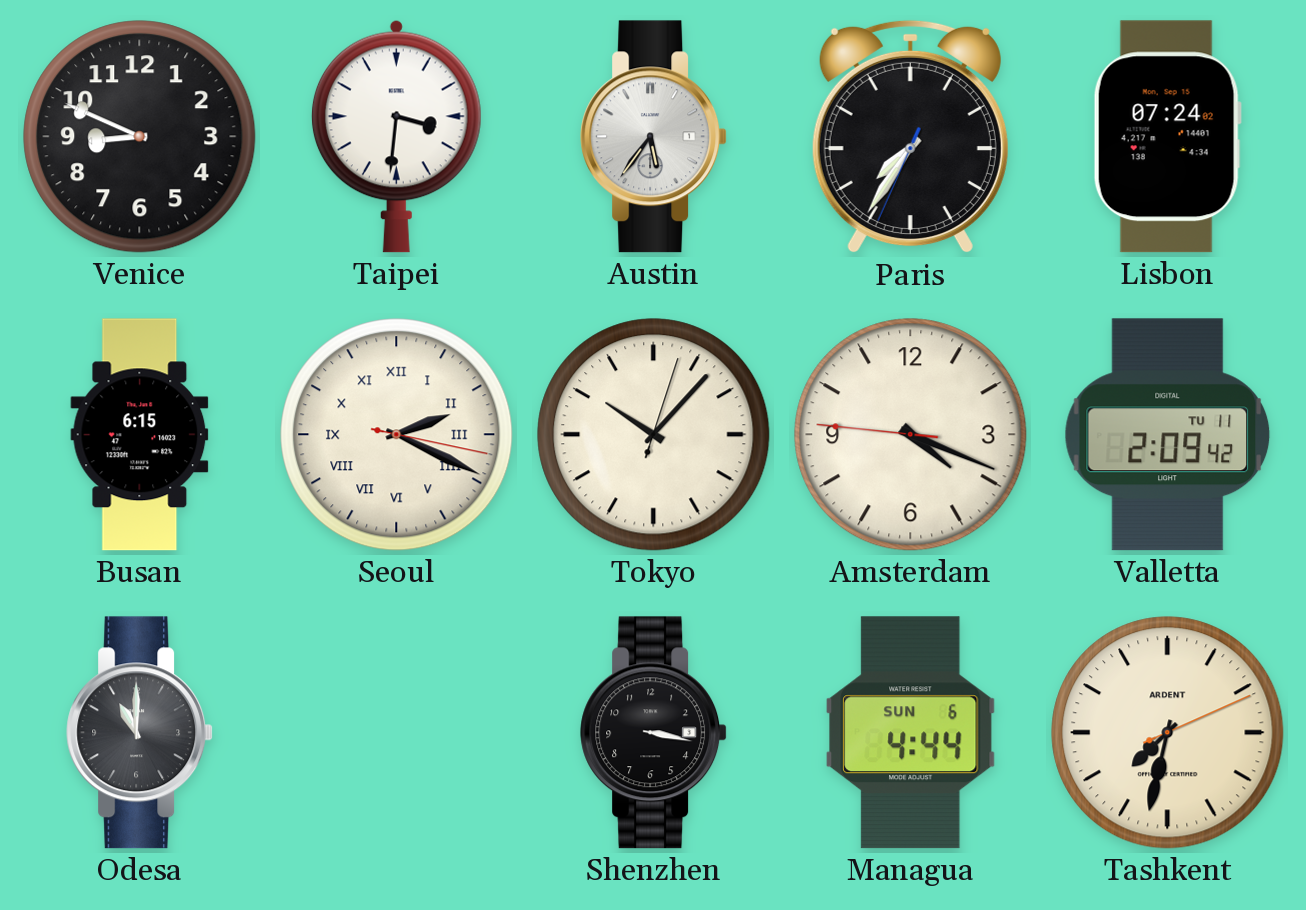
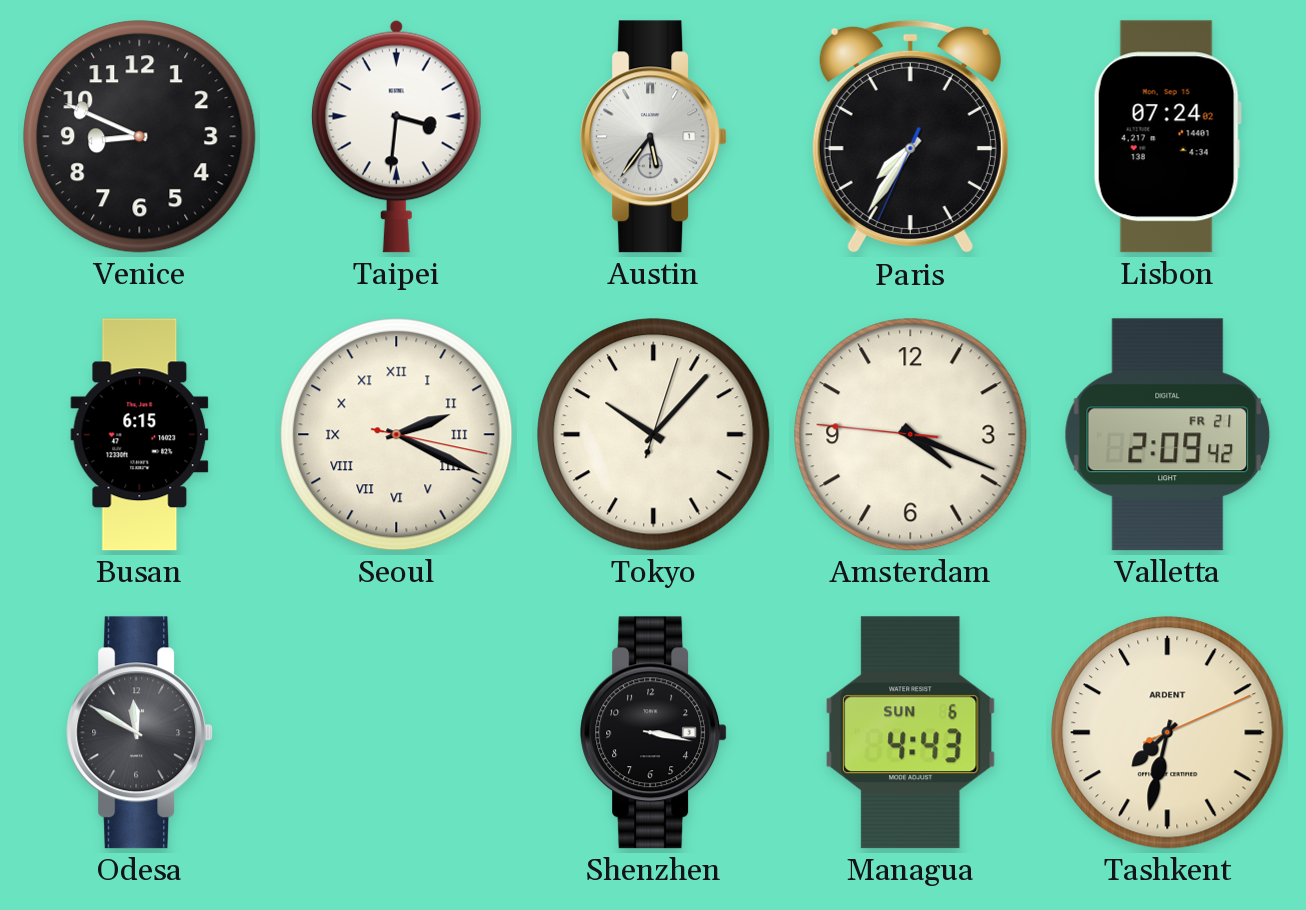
Valletta date: TU 11 -> FR 21 (1168, 435)
Odesa: 11:00 -> 11:50 (140, 733)
Managua: 4:44 -> 4:43 (911, 733)
